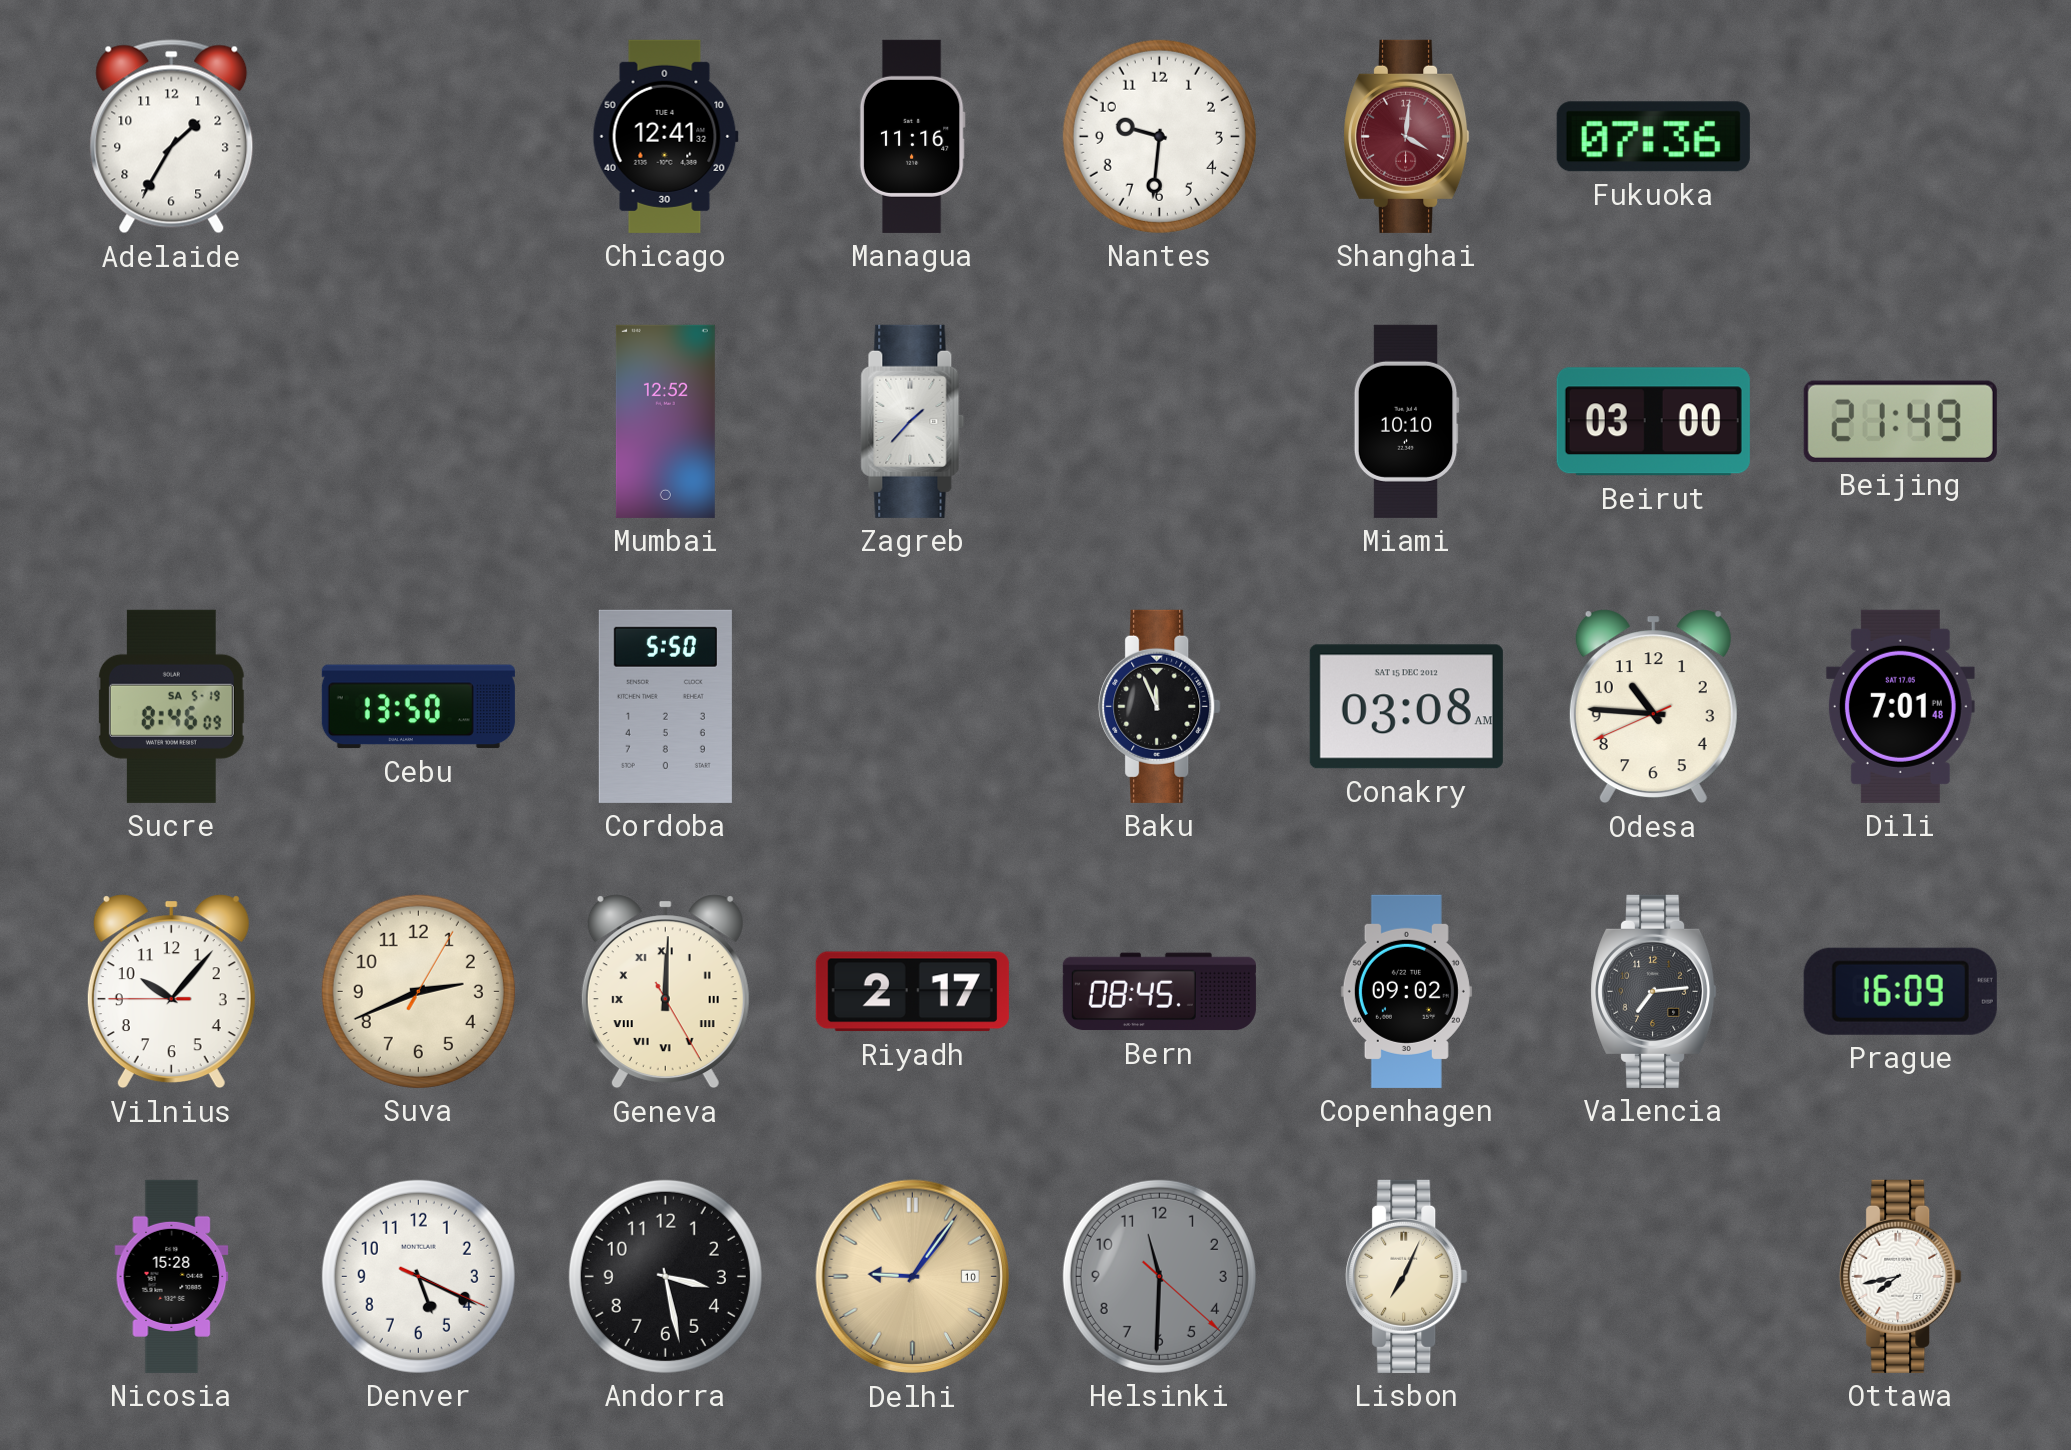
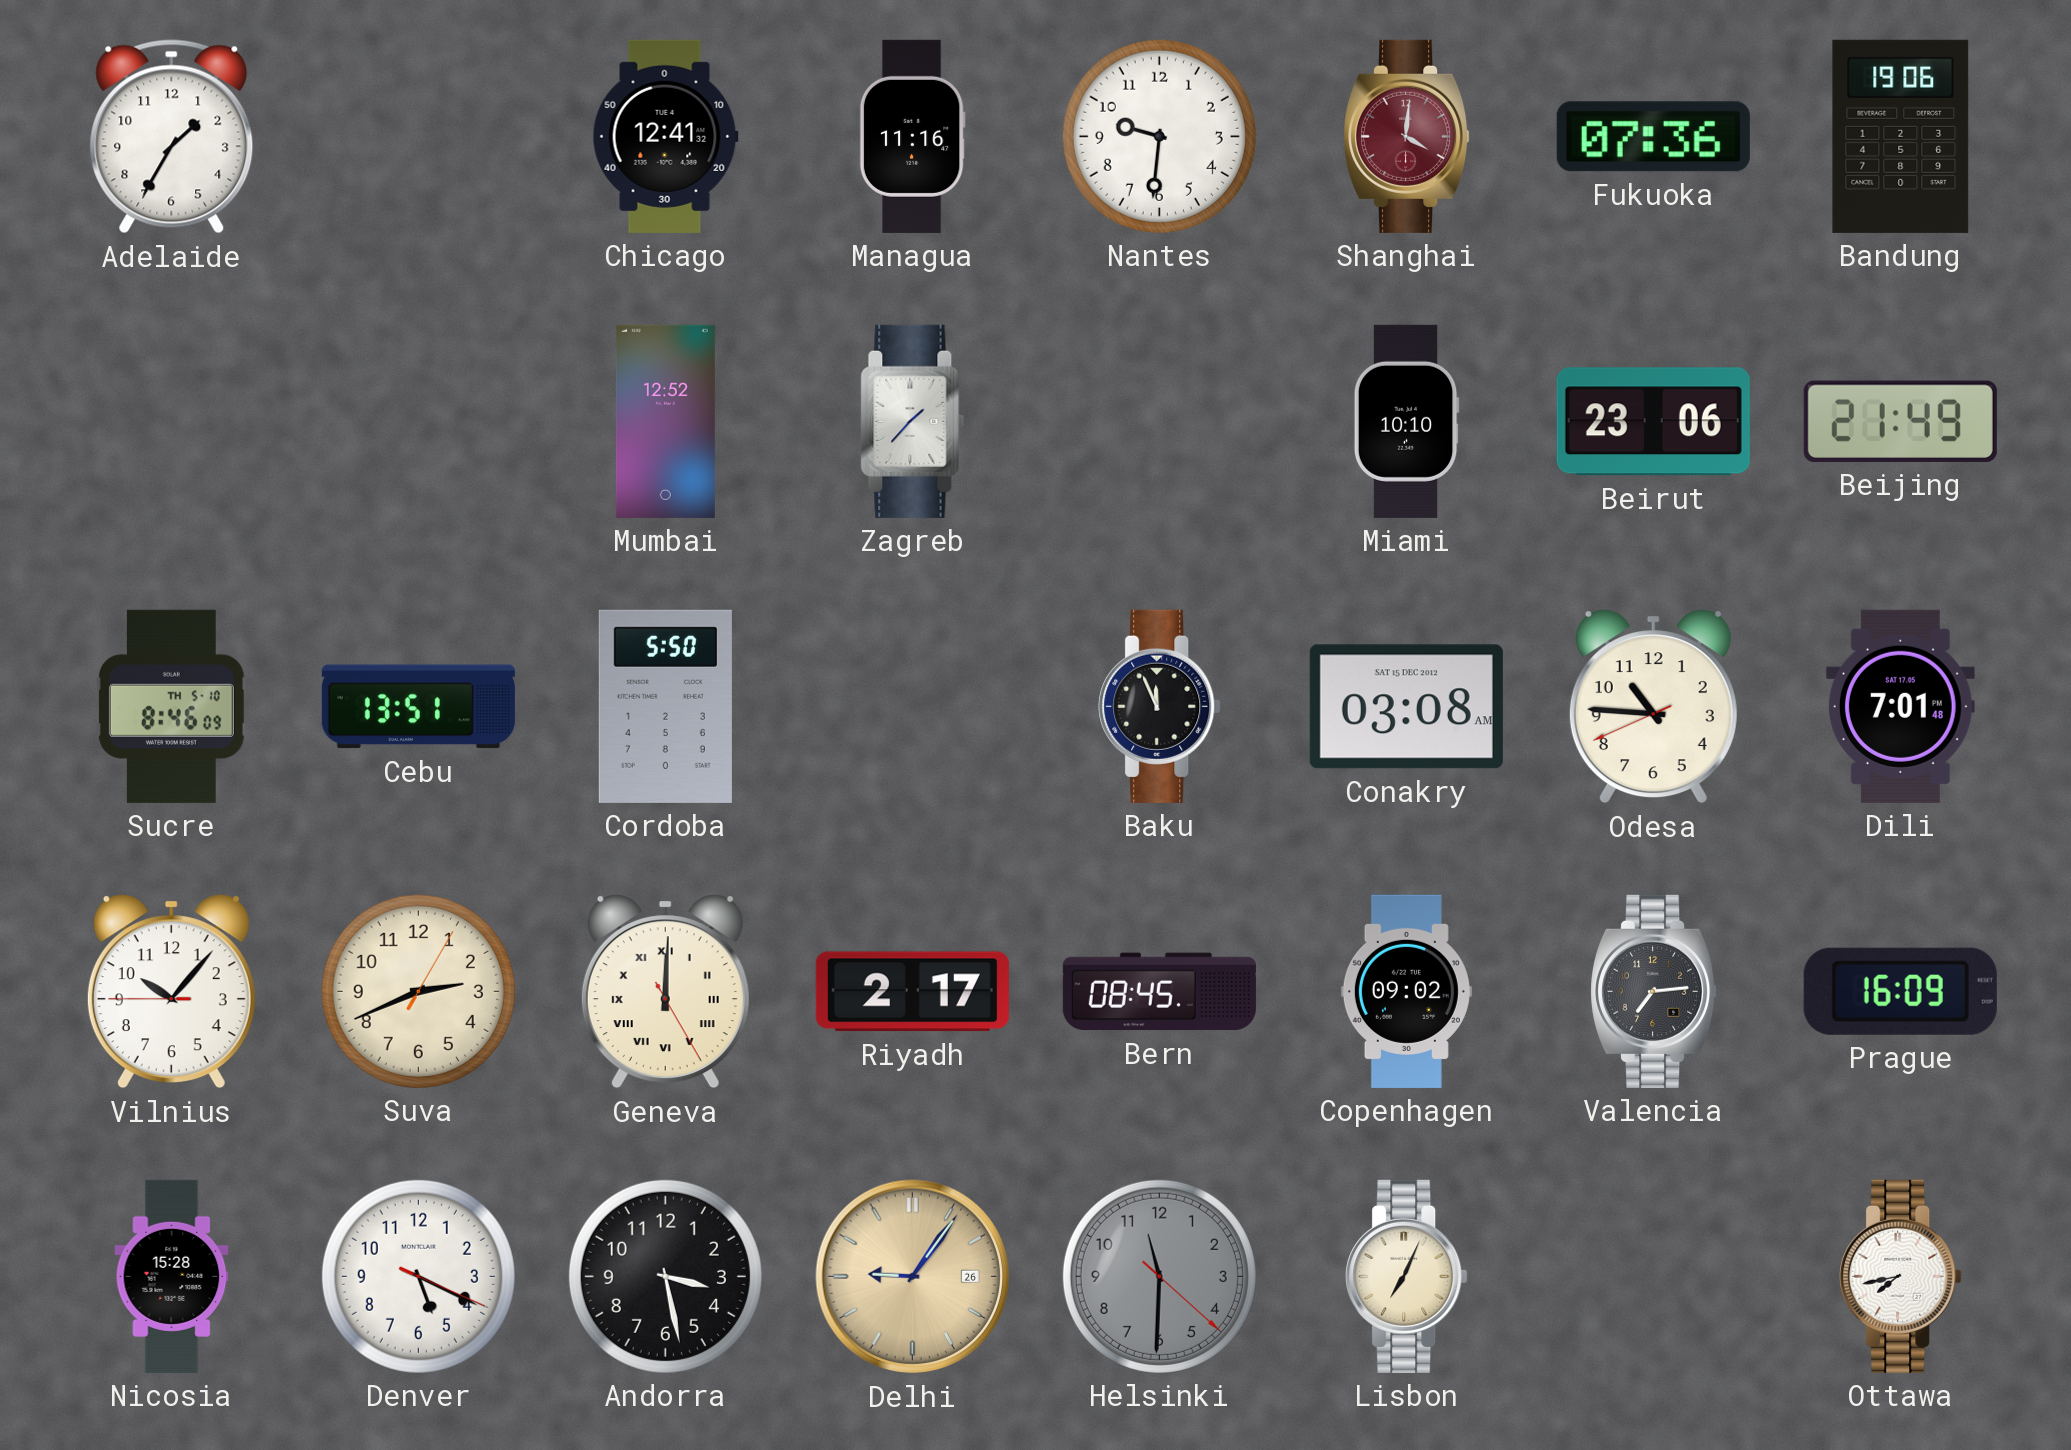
Bandung: none -> 19:06 (1901, 136)
Beirut: 03:00 -> 23:06 (1653, 422)
Sucre date: SA 5-19 -> TH 5-10 (171, 706)
Cebu: 13:50 -> 13:51 (418, 707)
Delhi date: 10 -> 26 (913, 1277)
